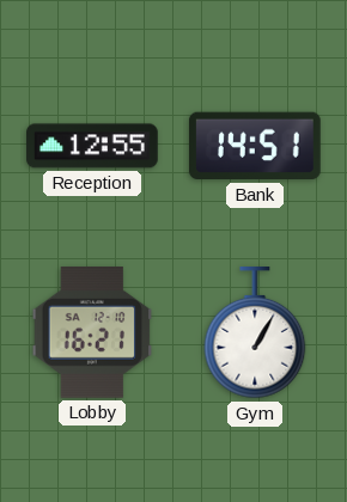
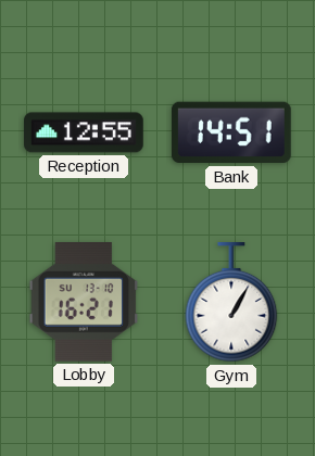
Lobby date: SA 12-10 -> SU 13-10 (84, 303)
